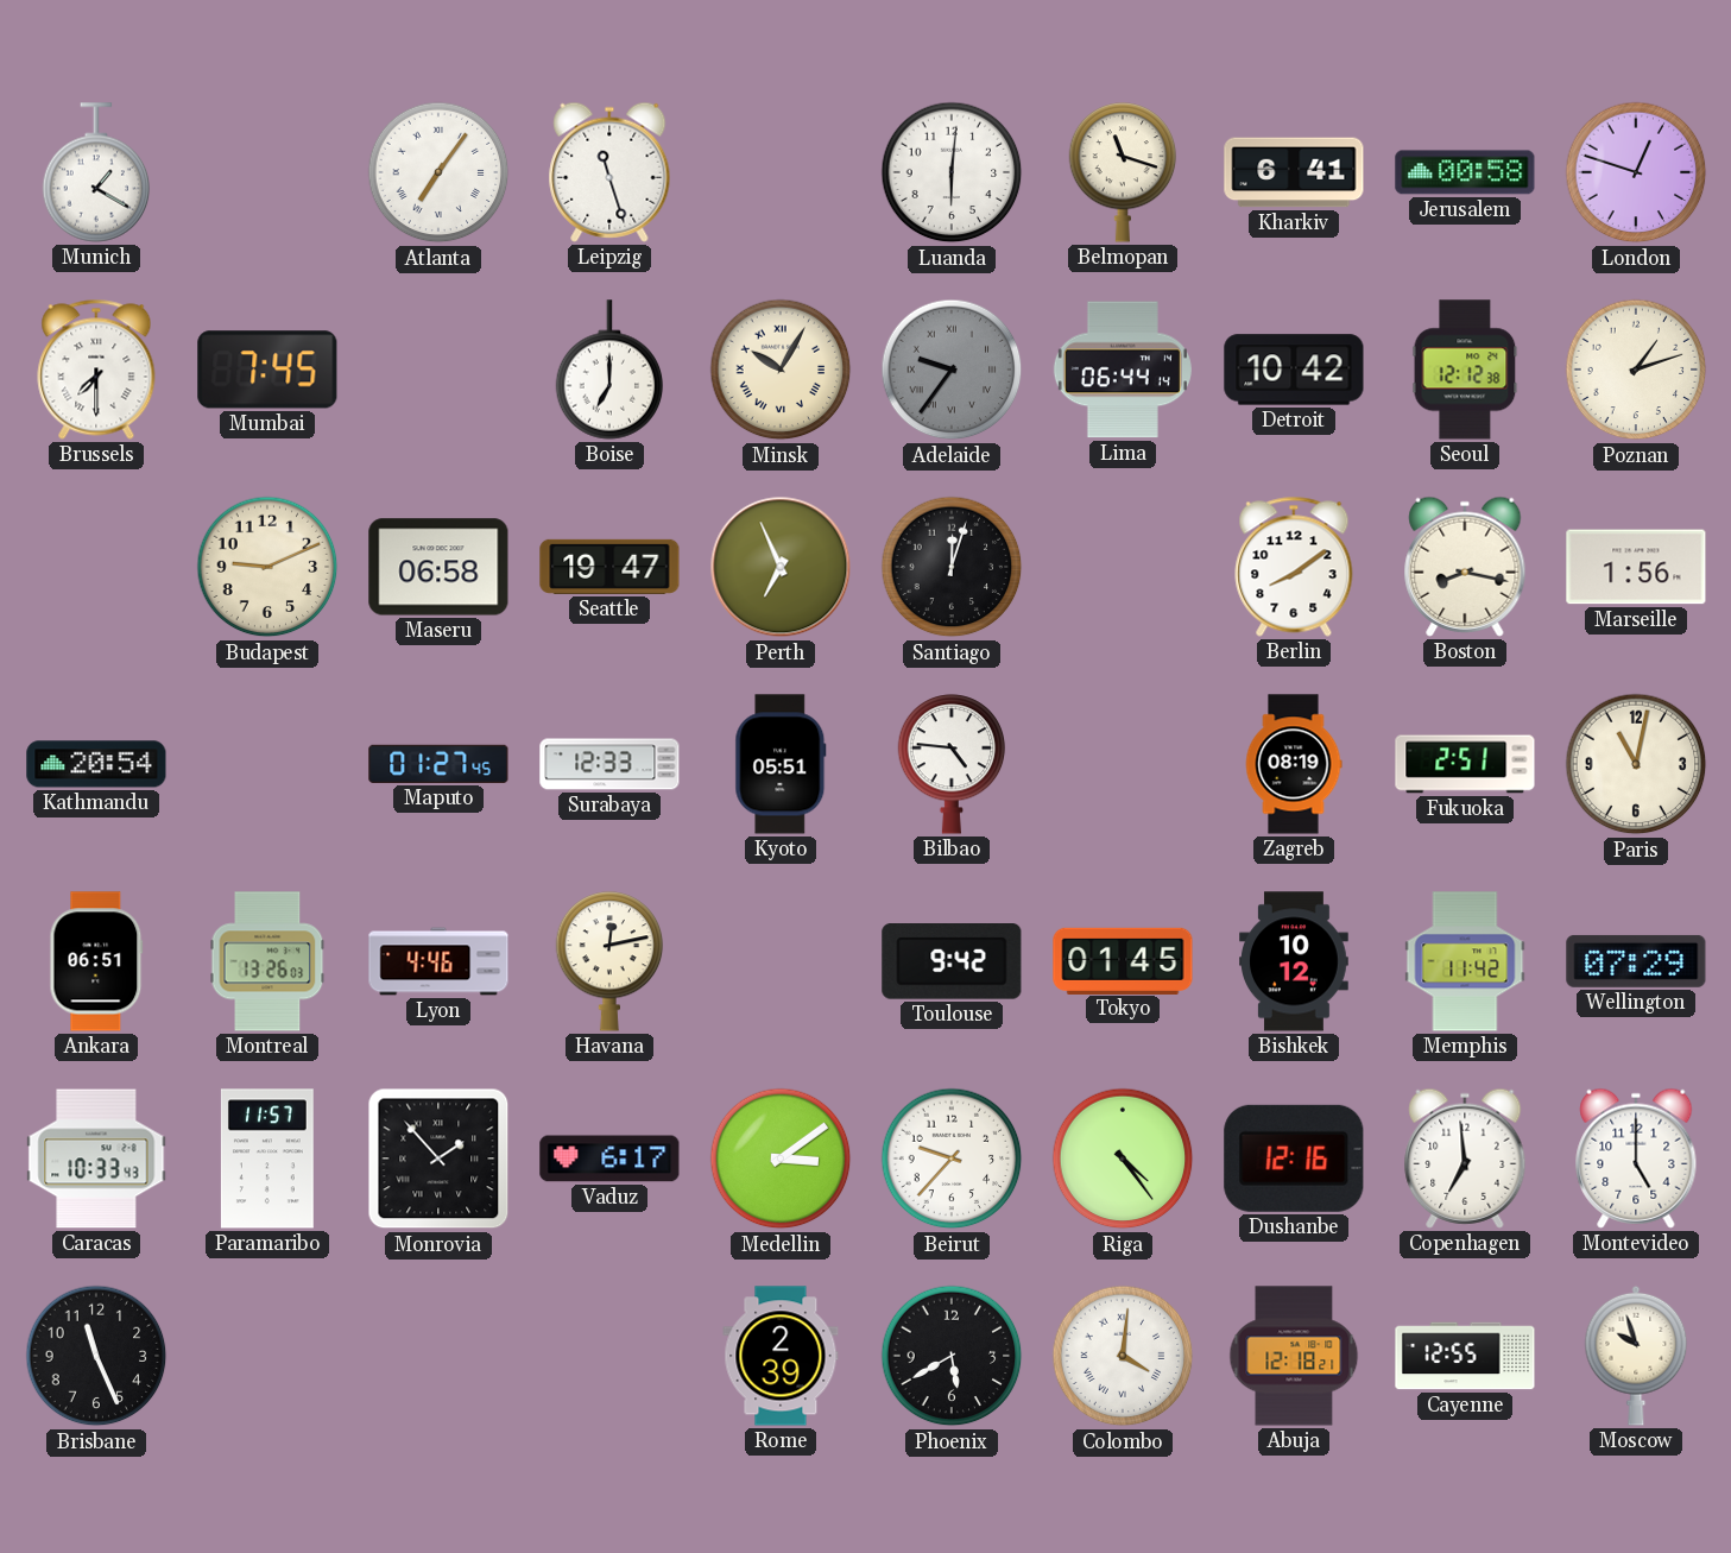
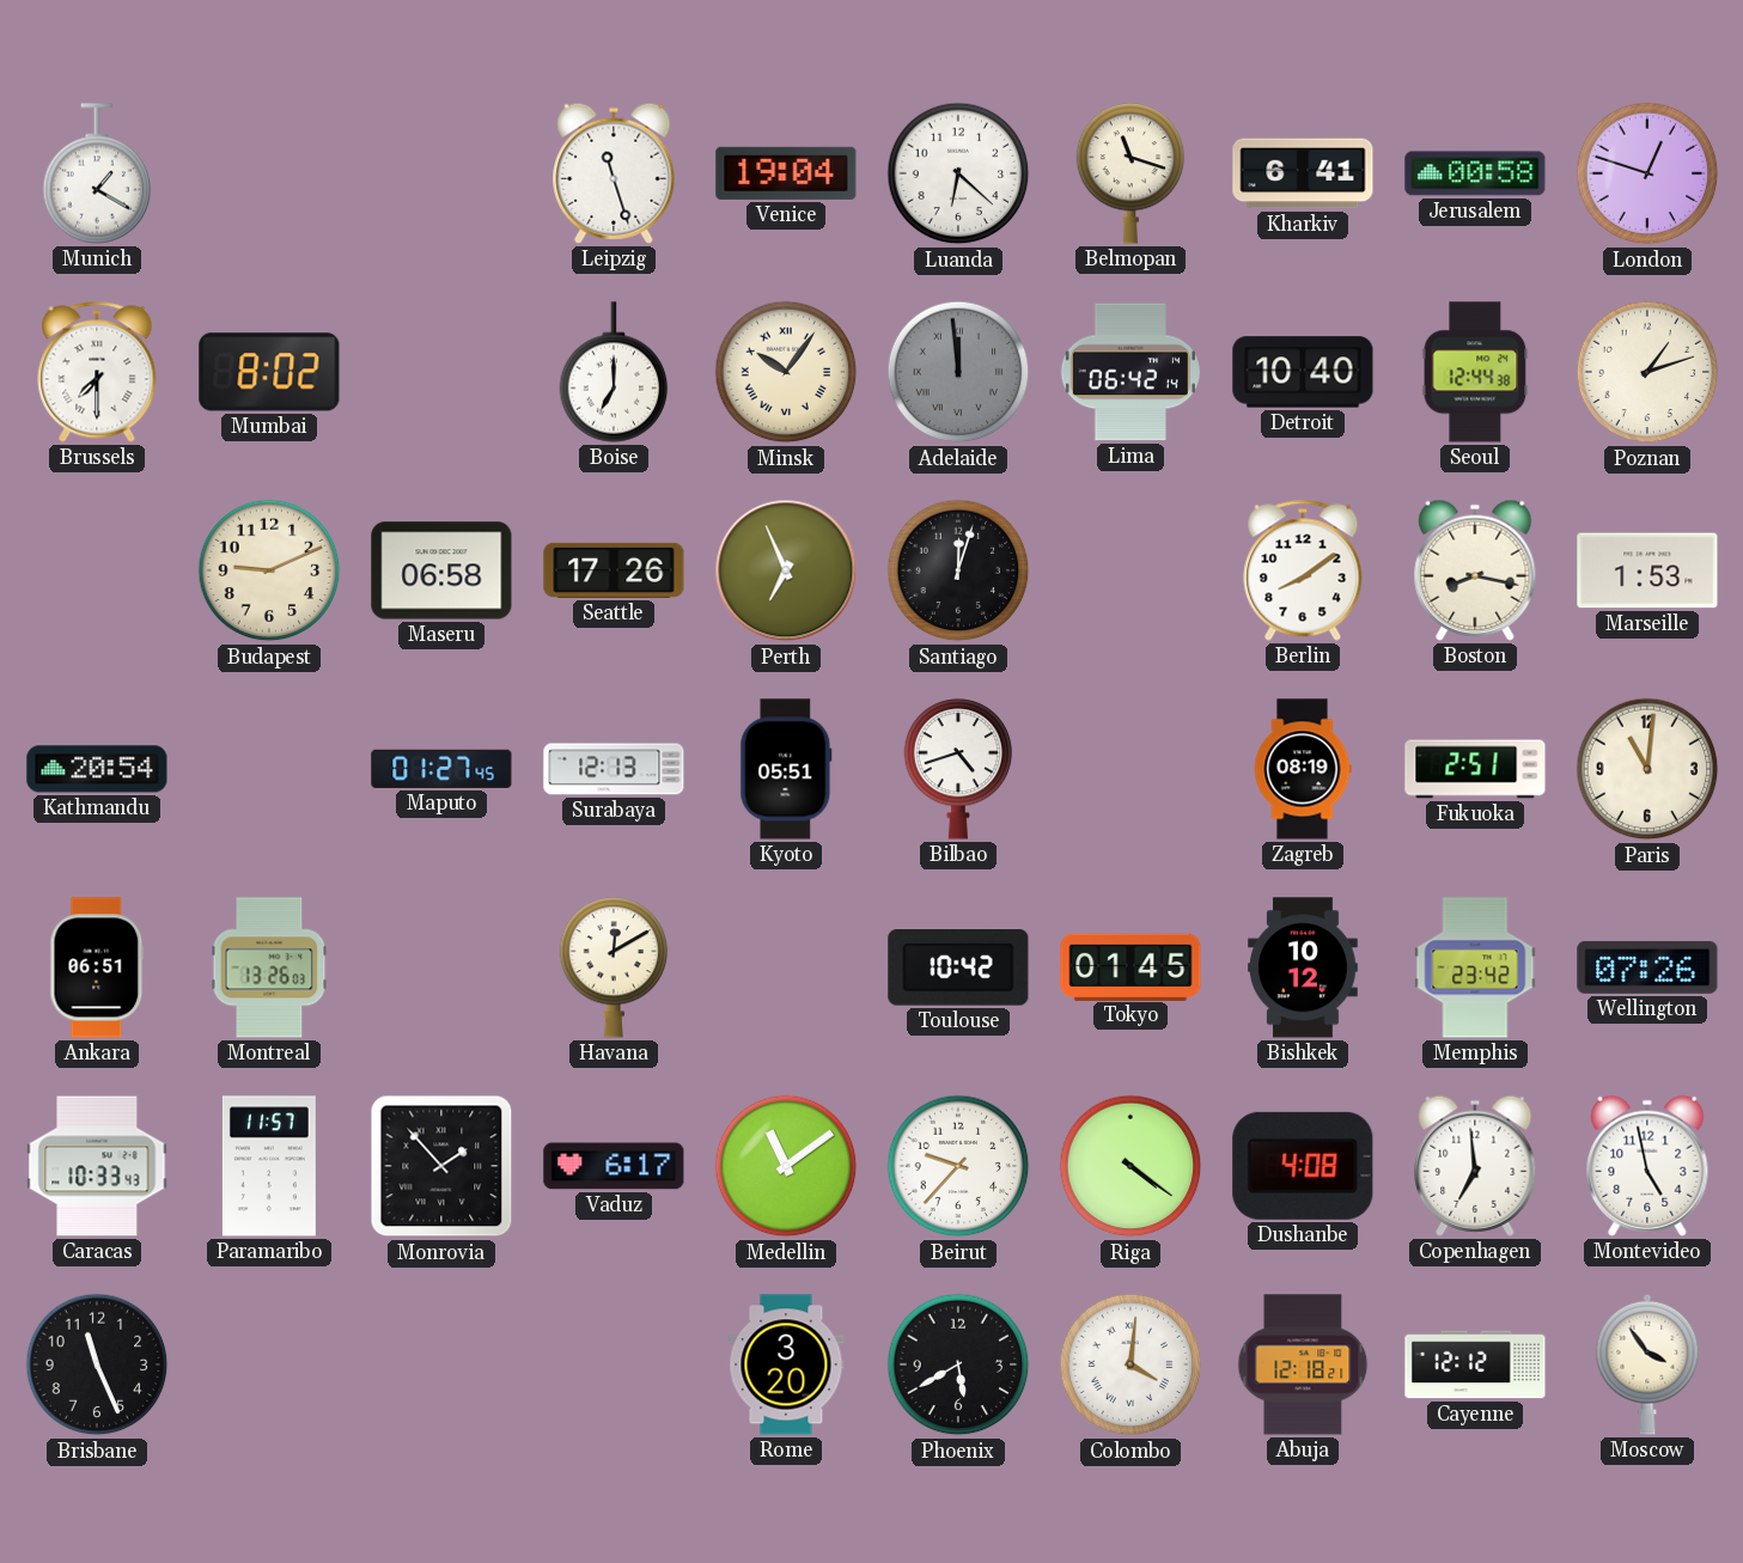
Atlanta: 7:06 -> none (438, 172)
Venice: none -> 19:04 (786, 173)
Luanda: 6:01 -> 6:22 (958, 173)
Mumbai: 7:45 -> 8:02 (269, 372)
Minsk: 10:05 -> 10:06 (786, 372)
Adelaide: 9:36 -> 11:59 (958, 372)
Lima: 06:44 -> 06:42 (1130, 372)
Detroit: 10:42 -> 10:40 (1303, 372)
Seoul: 12:12 -> 12:44 (1475, 372)
Seattle: 19:47 -> 17:26 (614, 570)
Marseille: 1:56 -> 1:53 (1647, 570)
Surabaya: 12:33 -> 12:13 (614, 769)
Bilbao: 4:46 -> 4:42 (958, 769)
Paris: 11:02 -> 11:01 (1647, 769)
Lyon: 4:46 -> none (438, 961)
Havana: 12:13 -> 12:10 (614, 967)
Toulouse: 9:42 -> 10:42 (958, 969)
Memphis: 11:42 -> 23:42 (1475, 967)
Wellington: 07:29 -> 07:26 (1647, 967)
Medellin: 3:09 -> 11:09 (786, 1166)
Riga: 4:24 -> 4:21 (1130, 1166)
Dushanbe: 12:16 -> 4:08 (1303, 1166)
Montevideo: 5:00 -> 4:58 (1647, 1166)
Rome: 2:39 -> 3:20 (786, 1364)
Cayenne: 12:55 -> 12:12 (1475, 1364)
Moscow: 9:57 -> 3:54 (1647, 1364)
